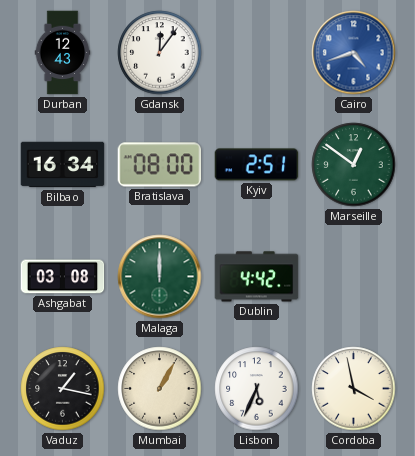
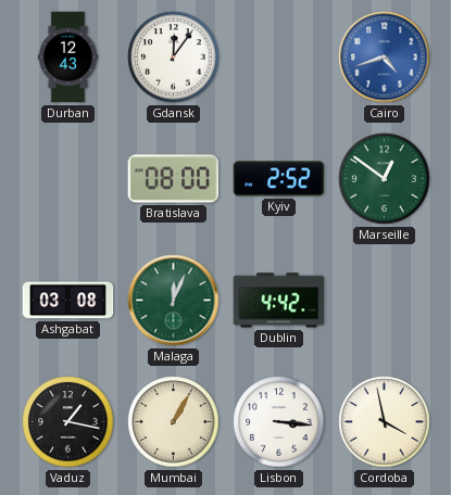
Bilbao: 16:34 -> none (63, 165)
Kyiv: 2:51 -> 2:52 (279, 179)
Malaga: 12:00 -> 12:04 (174, 301)
Lisbon: 5:34 -> 3:16 (279, 422)
